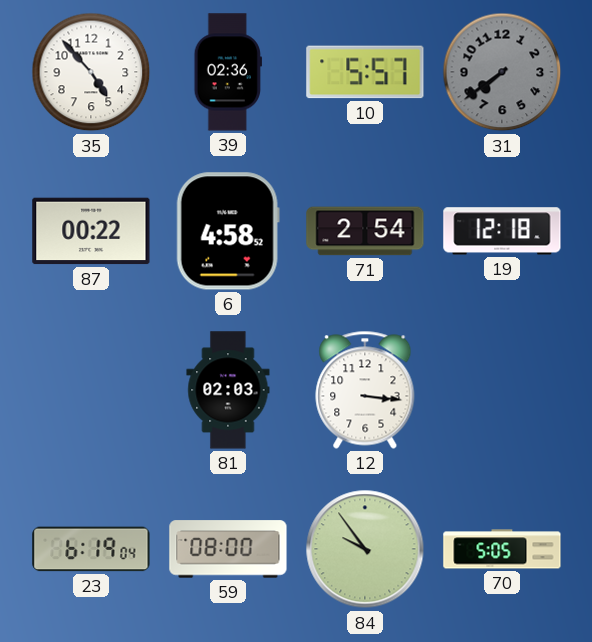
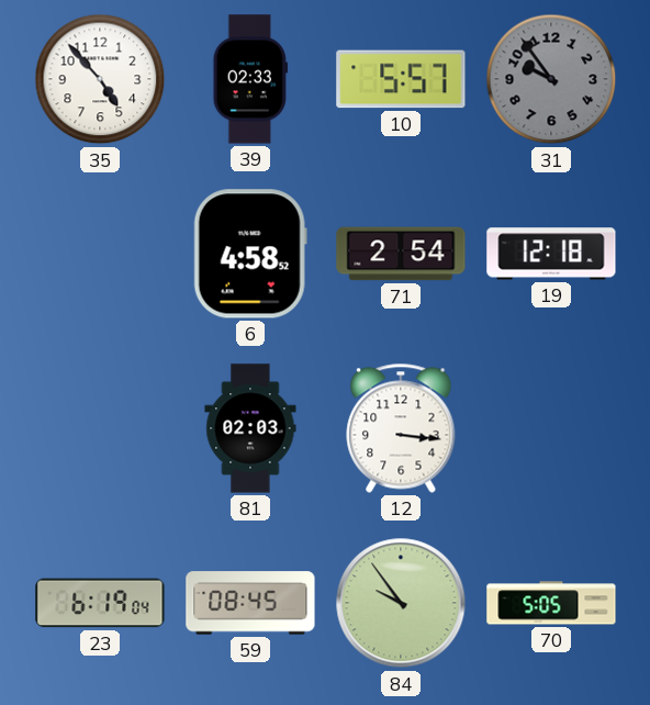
39: 02:36 -> 02:33 (249, 79)
31: 7:39 -> 9:54 (551, 79)
87: 00:22 -> none (91, 231)
59: 08:00 -> 08:45 (250, 603)
